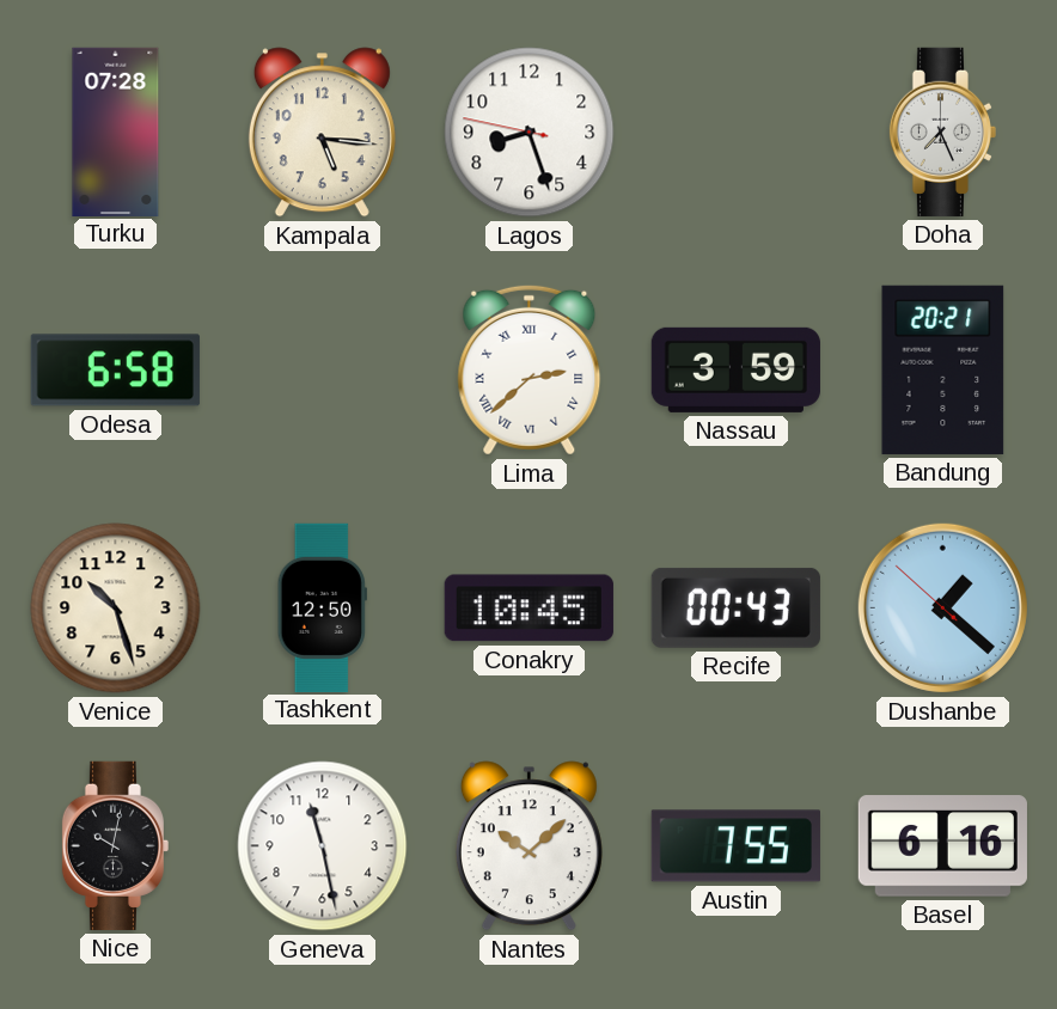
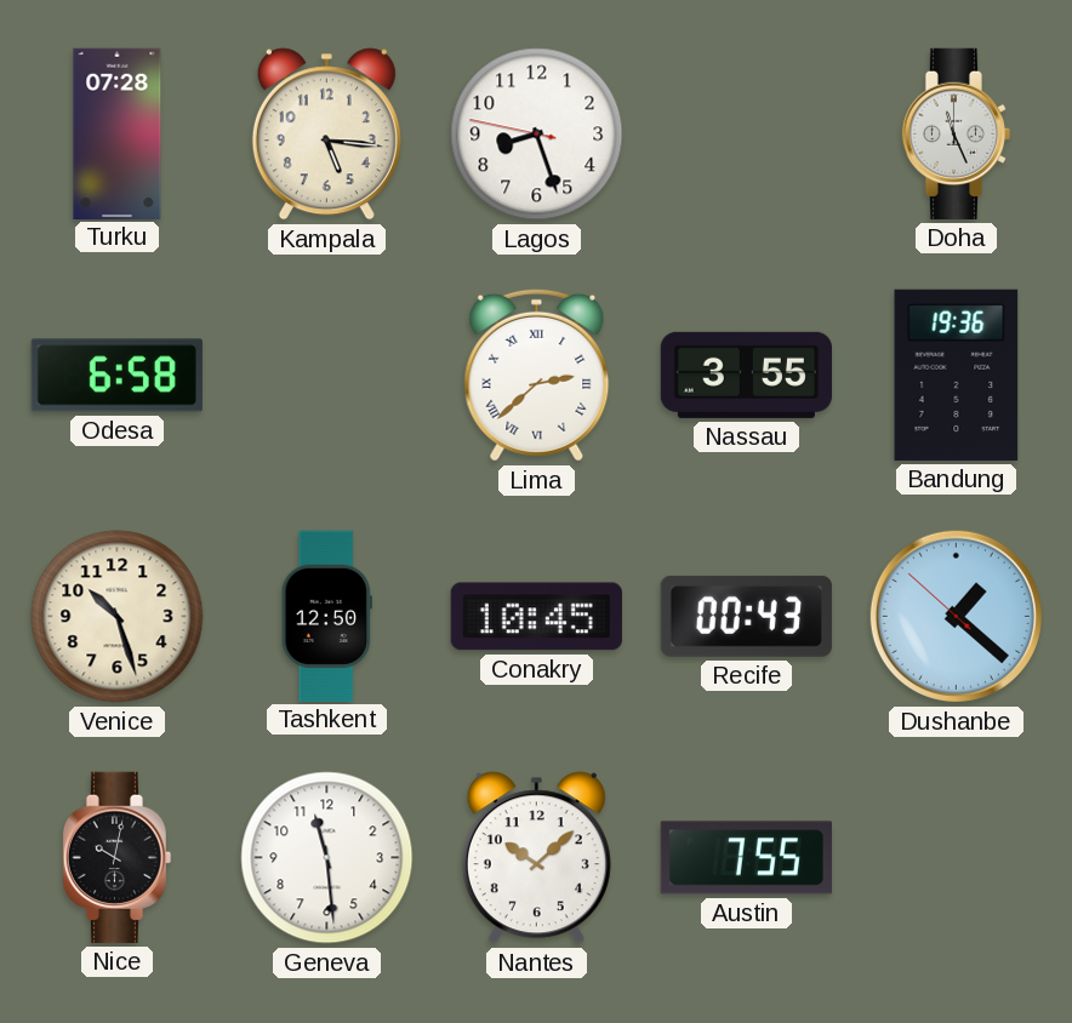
Doha: 7:26 -> 11:26 (956, 133)
Nassau: 3:59 -> 3:55 (746, 375)
Bandung: 20:21 -> 19:36 (957, 375)
Geneva: 11:28 -> 11:29 (327, 858)
Basel: 6:16 -> none (942, 846)
